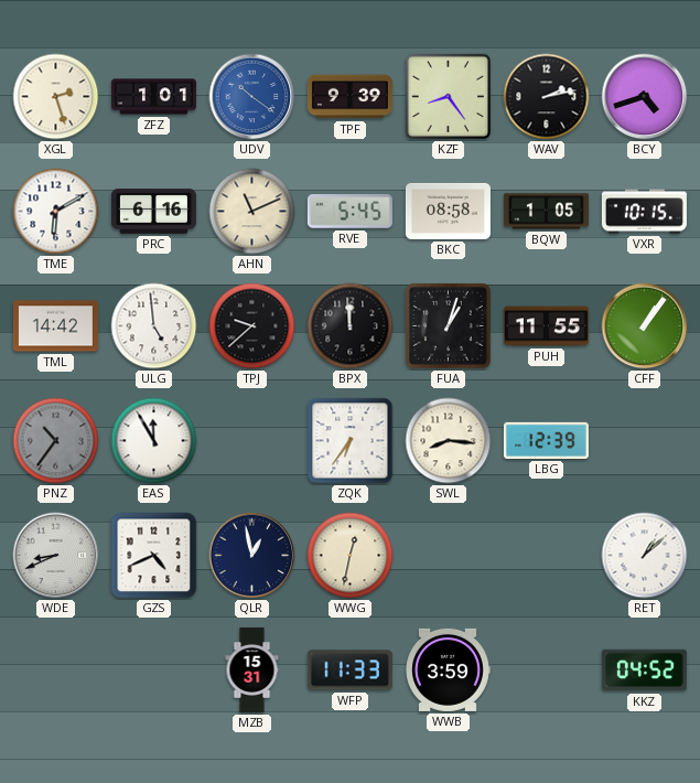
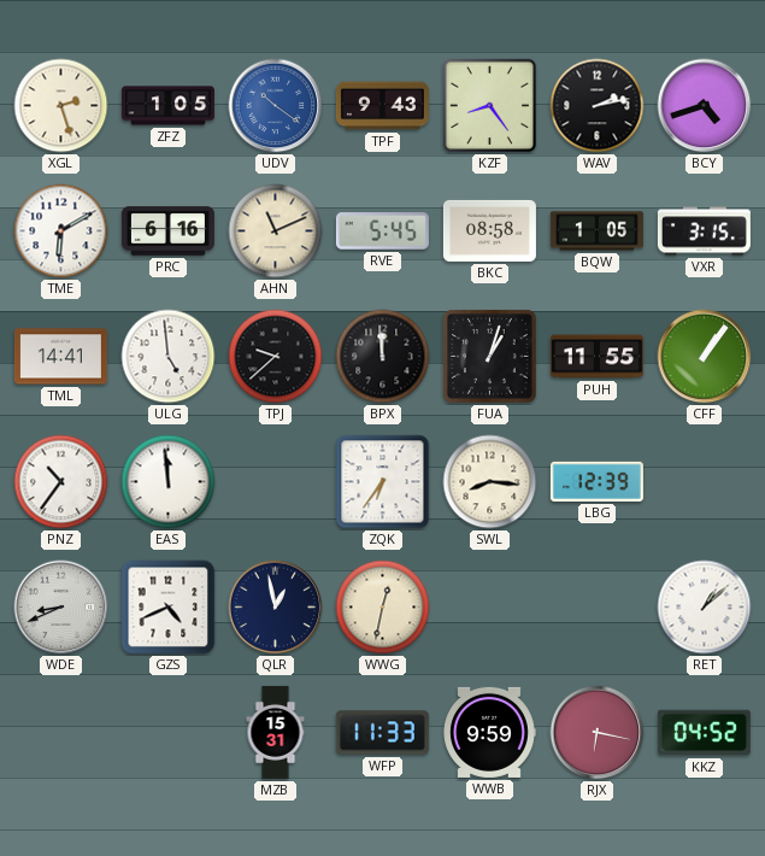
ZFZ: 1:01 -> 1:05 (167, 106)
TPF: 9:39 -> 9:43 (382, 106)
VXR: 10:15 -> 3:15 (704, 231)
TML: 14:42 -> 14:41 (60, 357)
PNZ dial: grey -> white (61, 482)
EAS: 11:55 -> 11:59 (169, 482)
WWB: 3:59 -> 9:59 (489, 732)
RJX: none -> 6:17 (598, 733)
